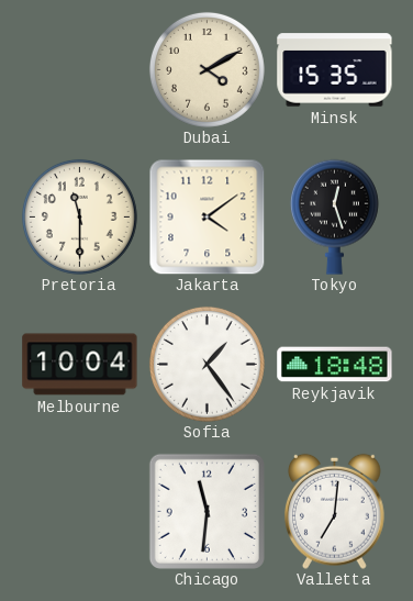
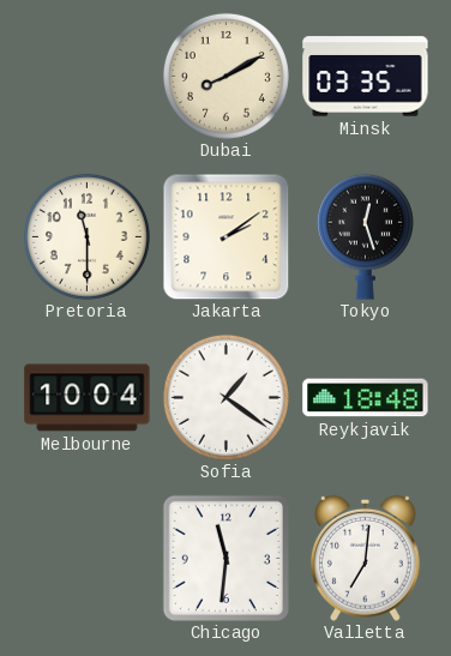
Dubai: 4:10 -> 8:10 (225, 76)
Minsk: 15:35 -> 03:35 (366, 77)
Jakarta: 4:09 -> 2:09 (225, 236)
Sofia: 1:24 -> 1:21 (225, 397)
